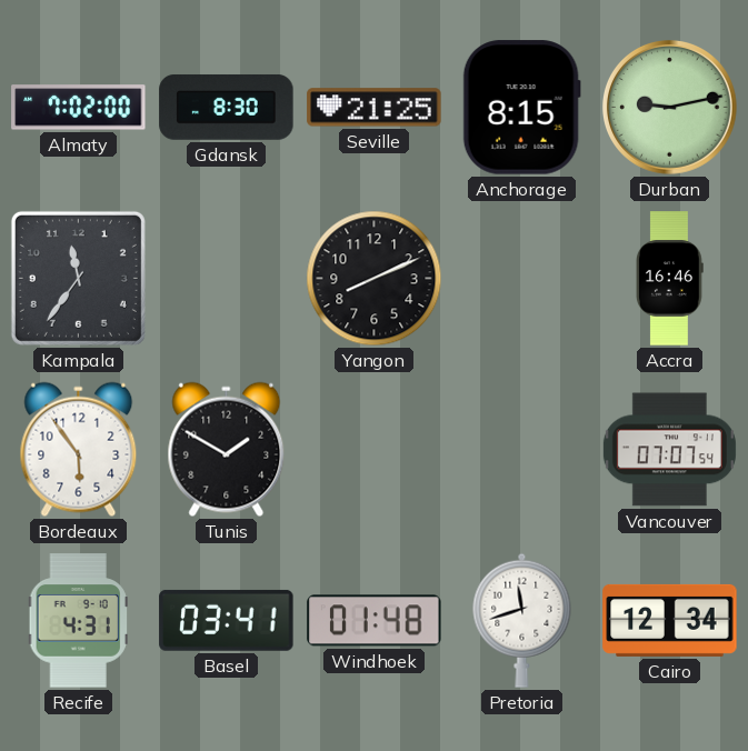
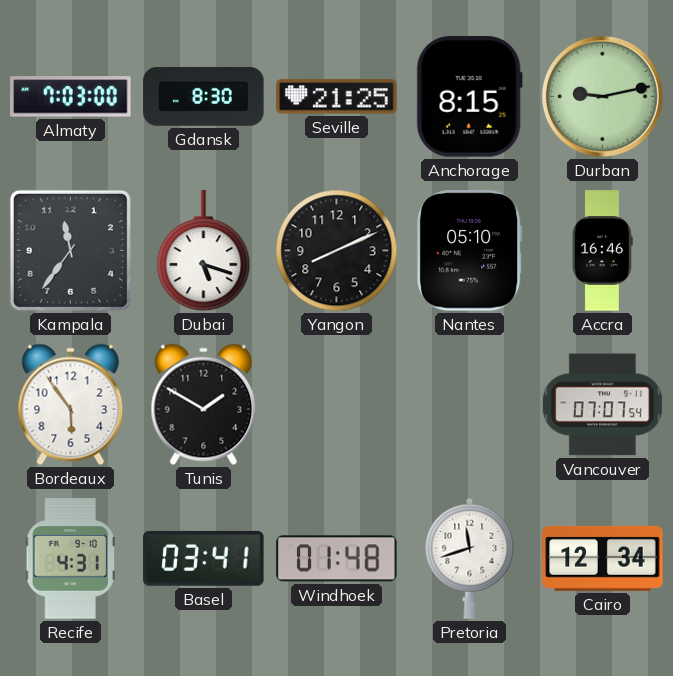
Almaty: 7:02 -> 7:03 (71, 97)
Dubai: none -> 5:18 (204, 251)
Nantes: none -> 05:10 (469, 251)
